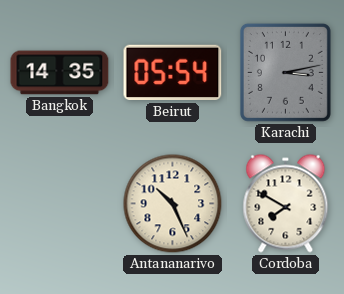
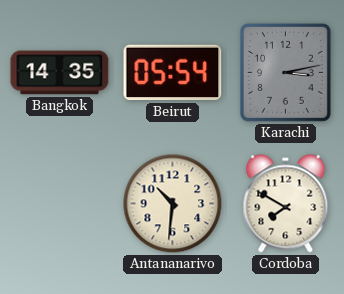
Antananarivo: 10:26 -> 10:31 (173, 204)
